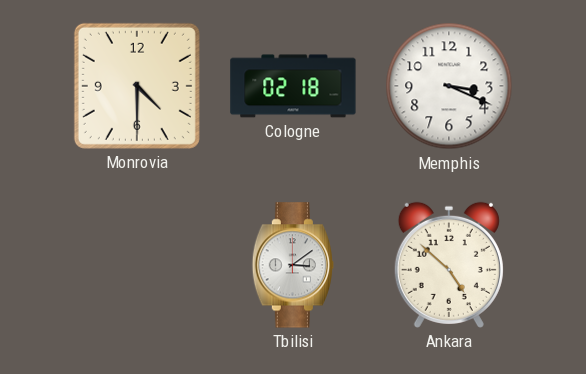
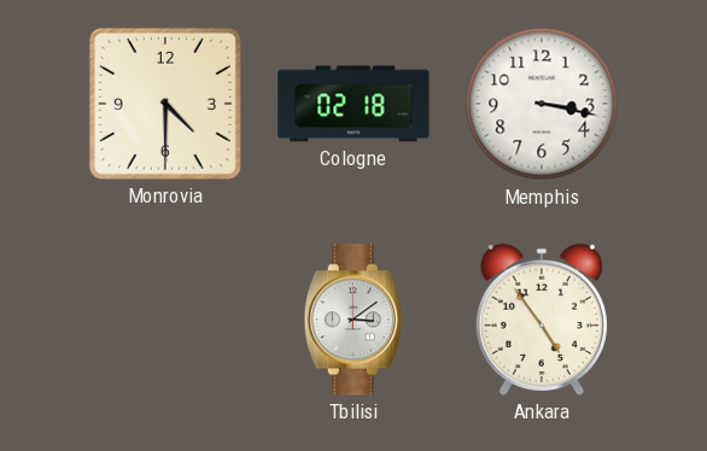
Memphis: 3:19 -> 3:17 (542, 104)
Ankara: 4:52 -> 4:54 (542, 320)
